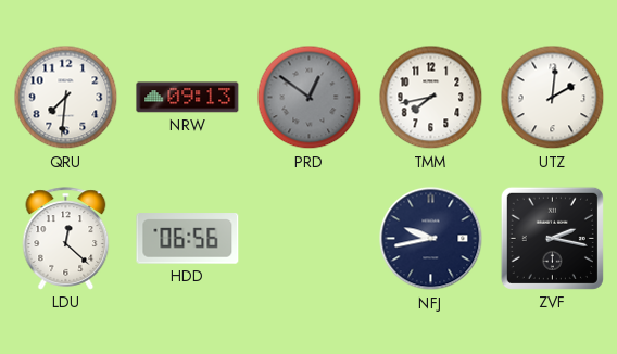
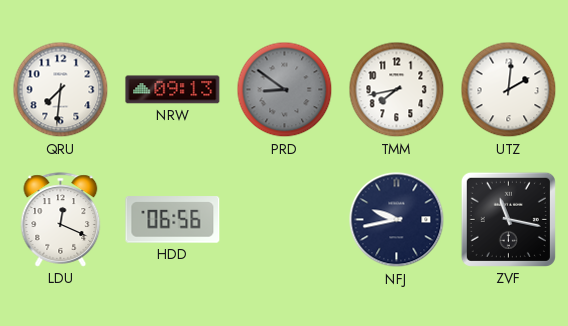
PRD: 12:51 -> 8:51 (285, 90)
LDU: 12:22 -> 12:19 (61, 220)
ZVF: 2:17 -> 11:17 (508, 219)
